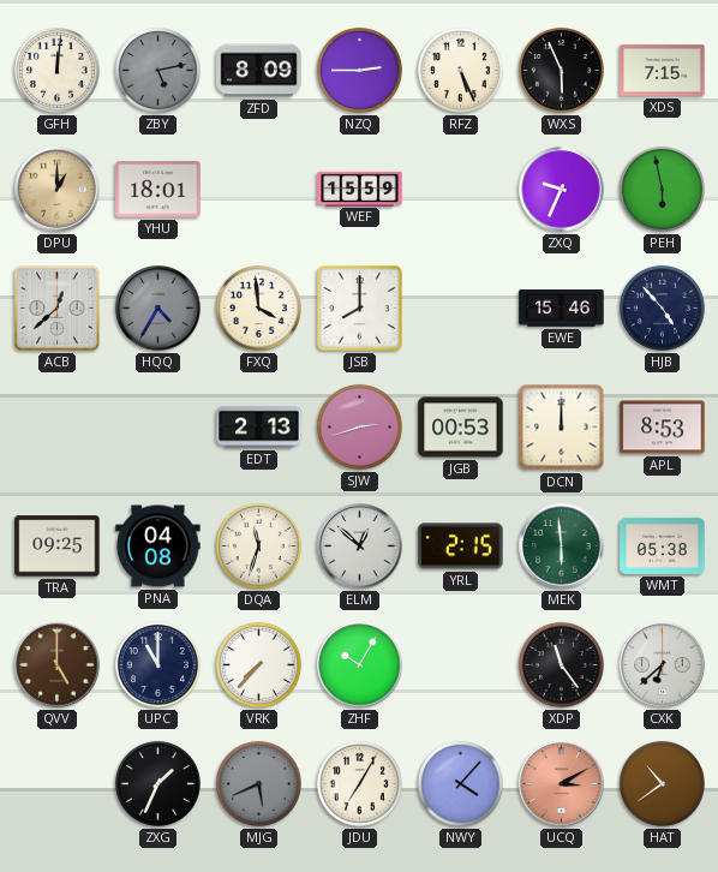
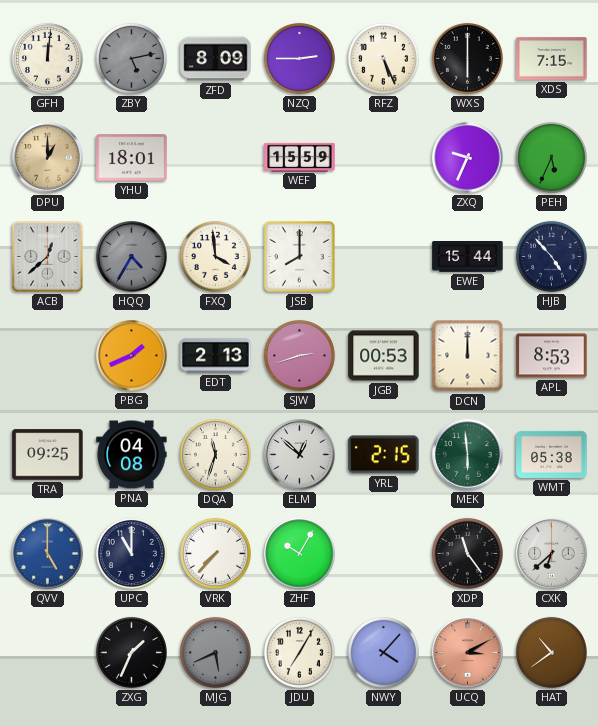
WXS: 5:56 -> 6:00 (467, 58)
PEH: 5:58 -> 5:34 (551, 157)
EWE: 15:46 -> 15:44 (468, 257)
PBG: none -> 1:41 (132, 356)
QVV dial: brown -> blue (48, 554)
